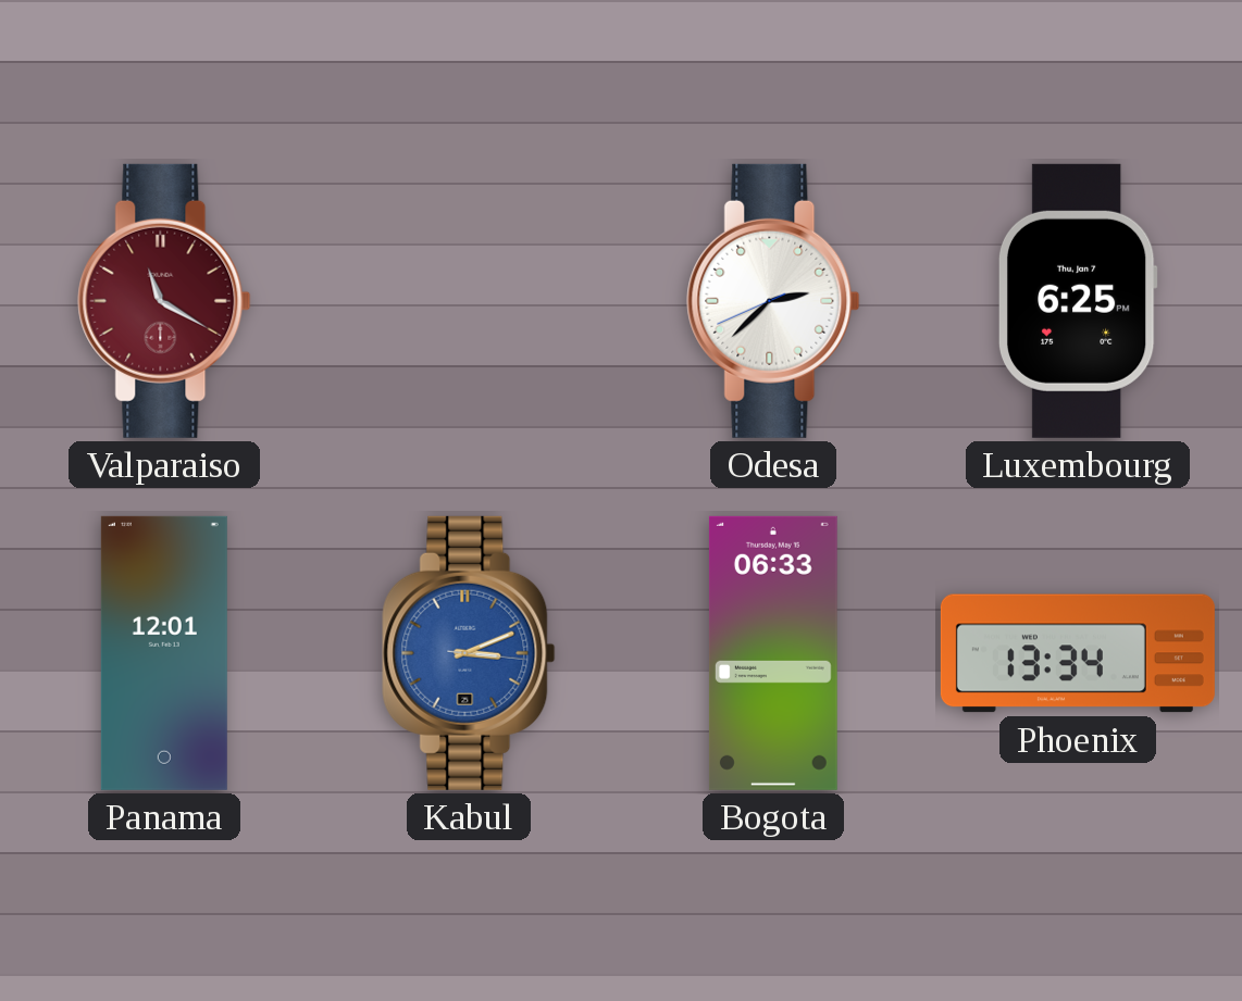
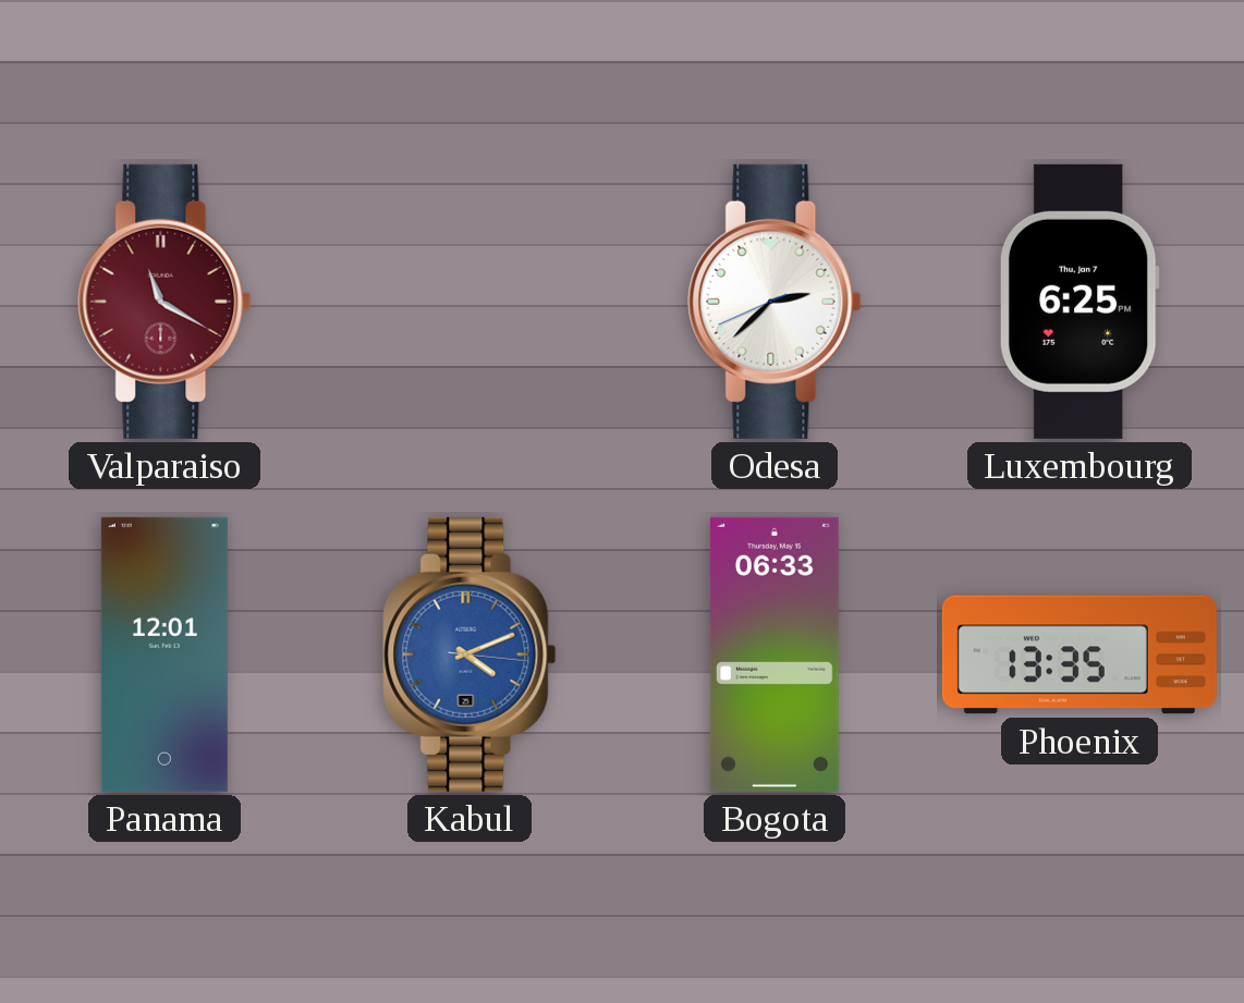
Kabul: 3:11 -> 4:11 (469, 655)
Phoenix: 13:34 -> 13:35 (1080, 655)
